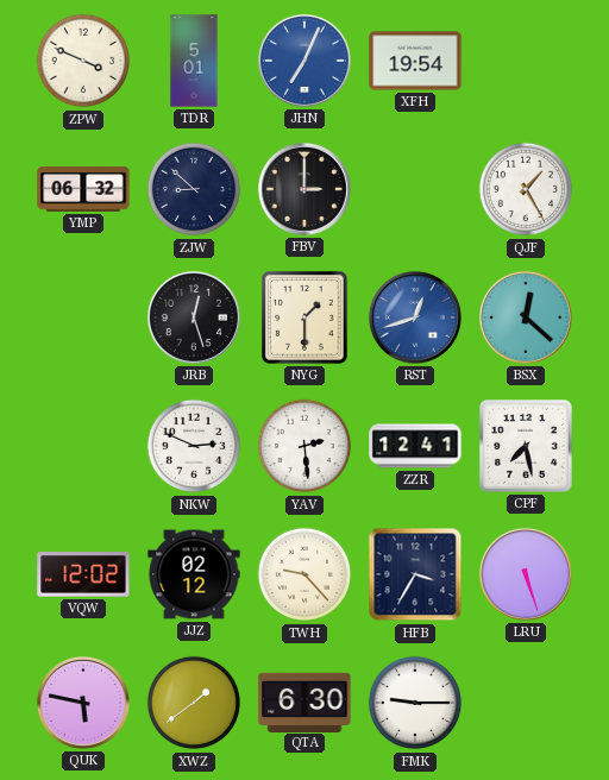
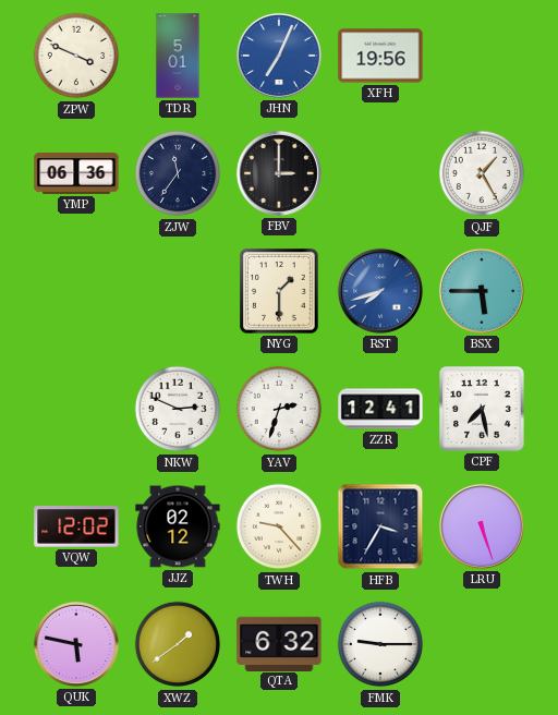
XFH: 19:54 -> 19:56 (380, 56)
YMP: 06:32 -> 06:36 (76, 173)
ZJW: 8:52 -> 11:36 (178, 173)
JRB: 12:27 -> none (194, 317)
RST: 12:42 -> 7:42 (380, 291)
BSX: 12:22 -> 5:45 (482, 291)
YAV: 2:29 -> 2:33 (279, 409)
QTA: 6:30 -> 6:32 (279, 643)
